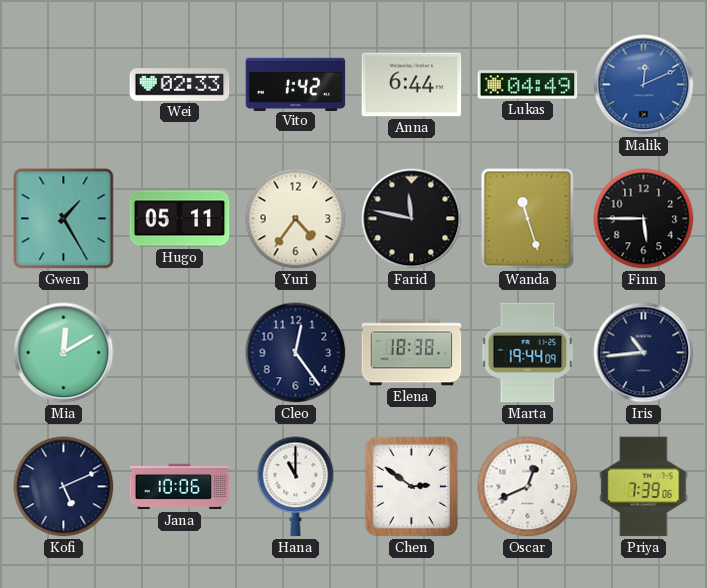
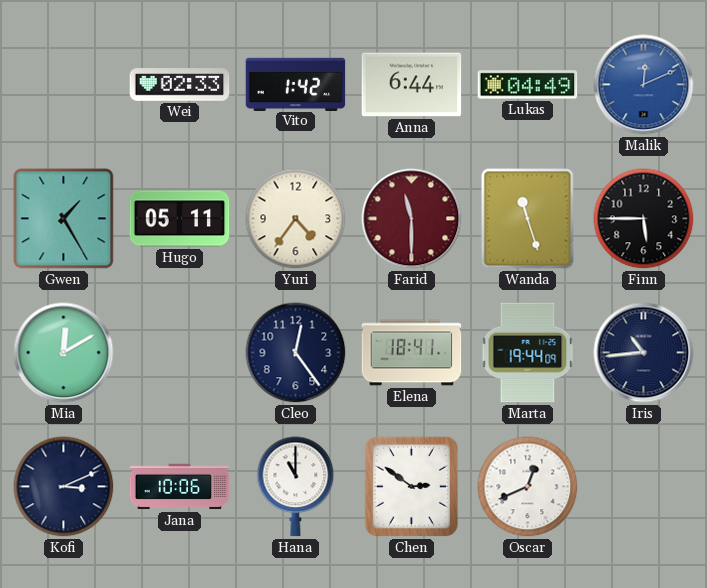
Farid: 11:47 -> 11:30 (412, 219)
Farid dial: black -> burgundy (412, 219)
Elena: 18:38 -> 18:41 (412, 353)
Kofi: 5:11 -> 3:11 (64, 487)
Priya: 7:39 -> none (644, 487)
